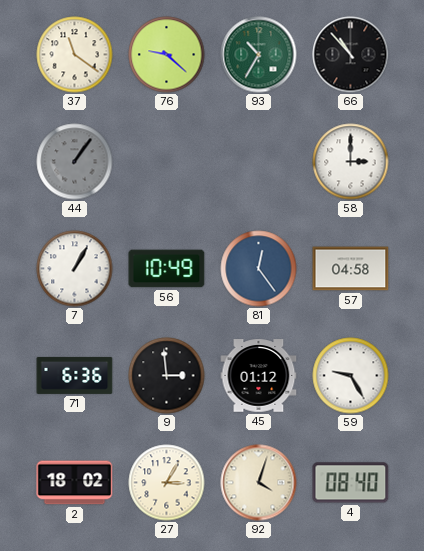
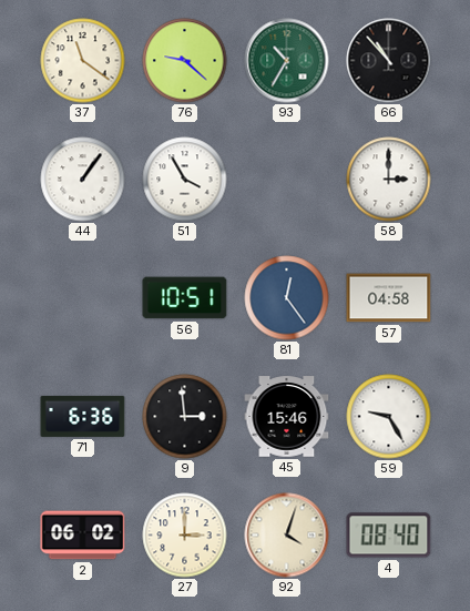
44 dial: grey -> white (83, 180)
51: none -> 3:55 (185, 180)
7: 1:05 -> none (75, 269)
56: 10:49 -> 10:51 (185, 298)
45: 01:12 -> 15:46 (287, 417)
2: 18:02 -> 06:02 (83, 536)
27: 3:05 -> 3:00 (185, 536)
